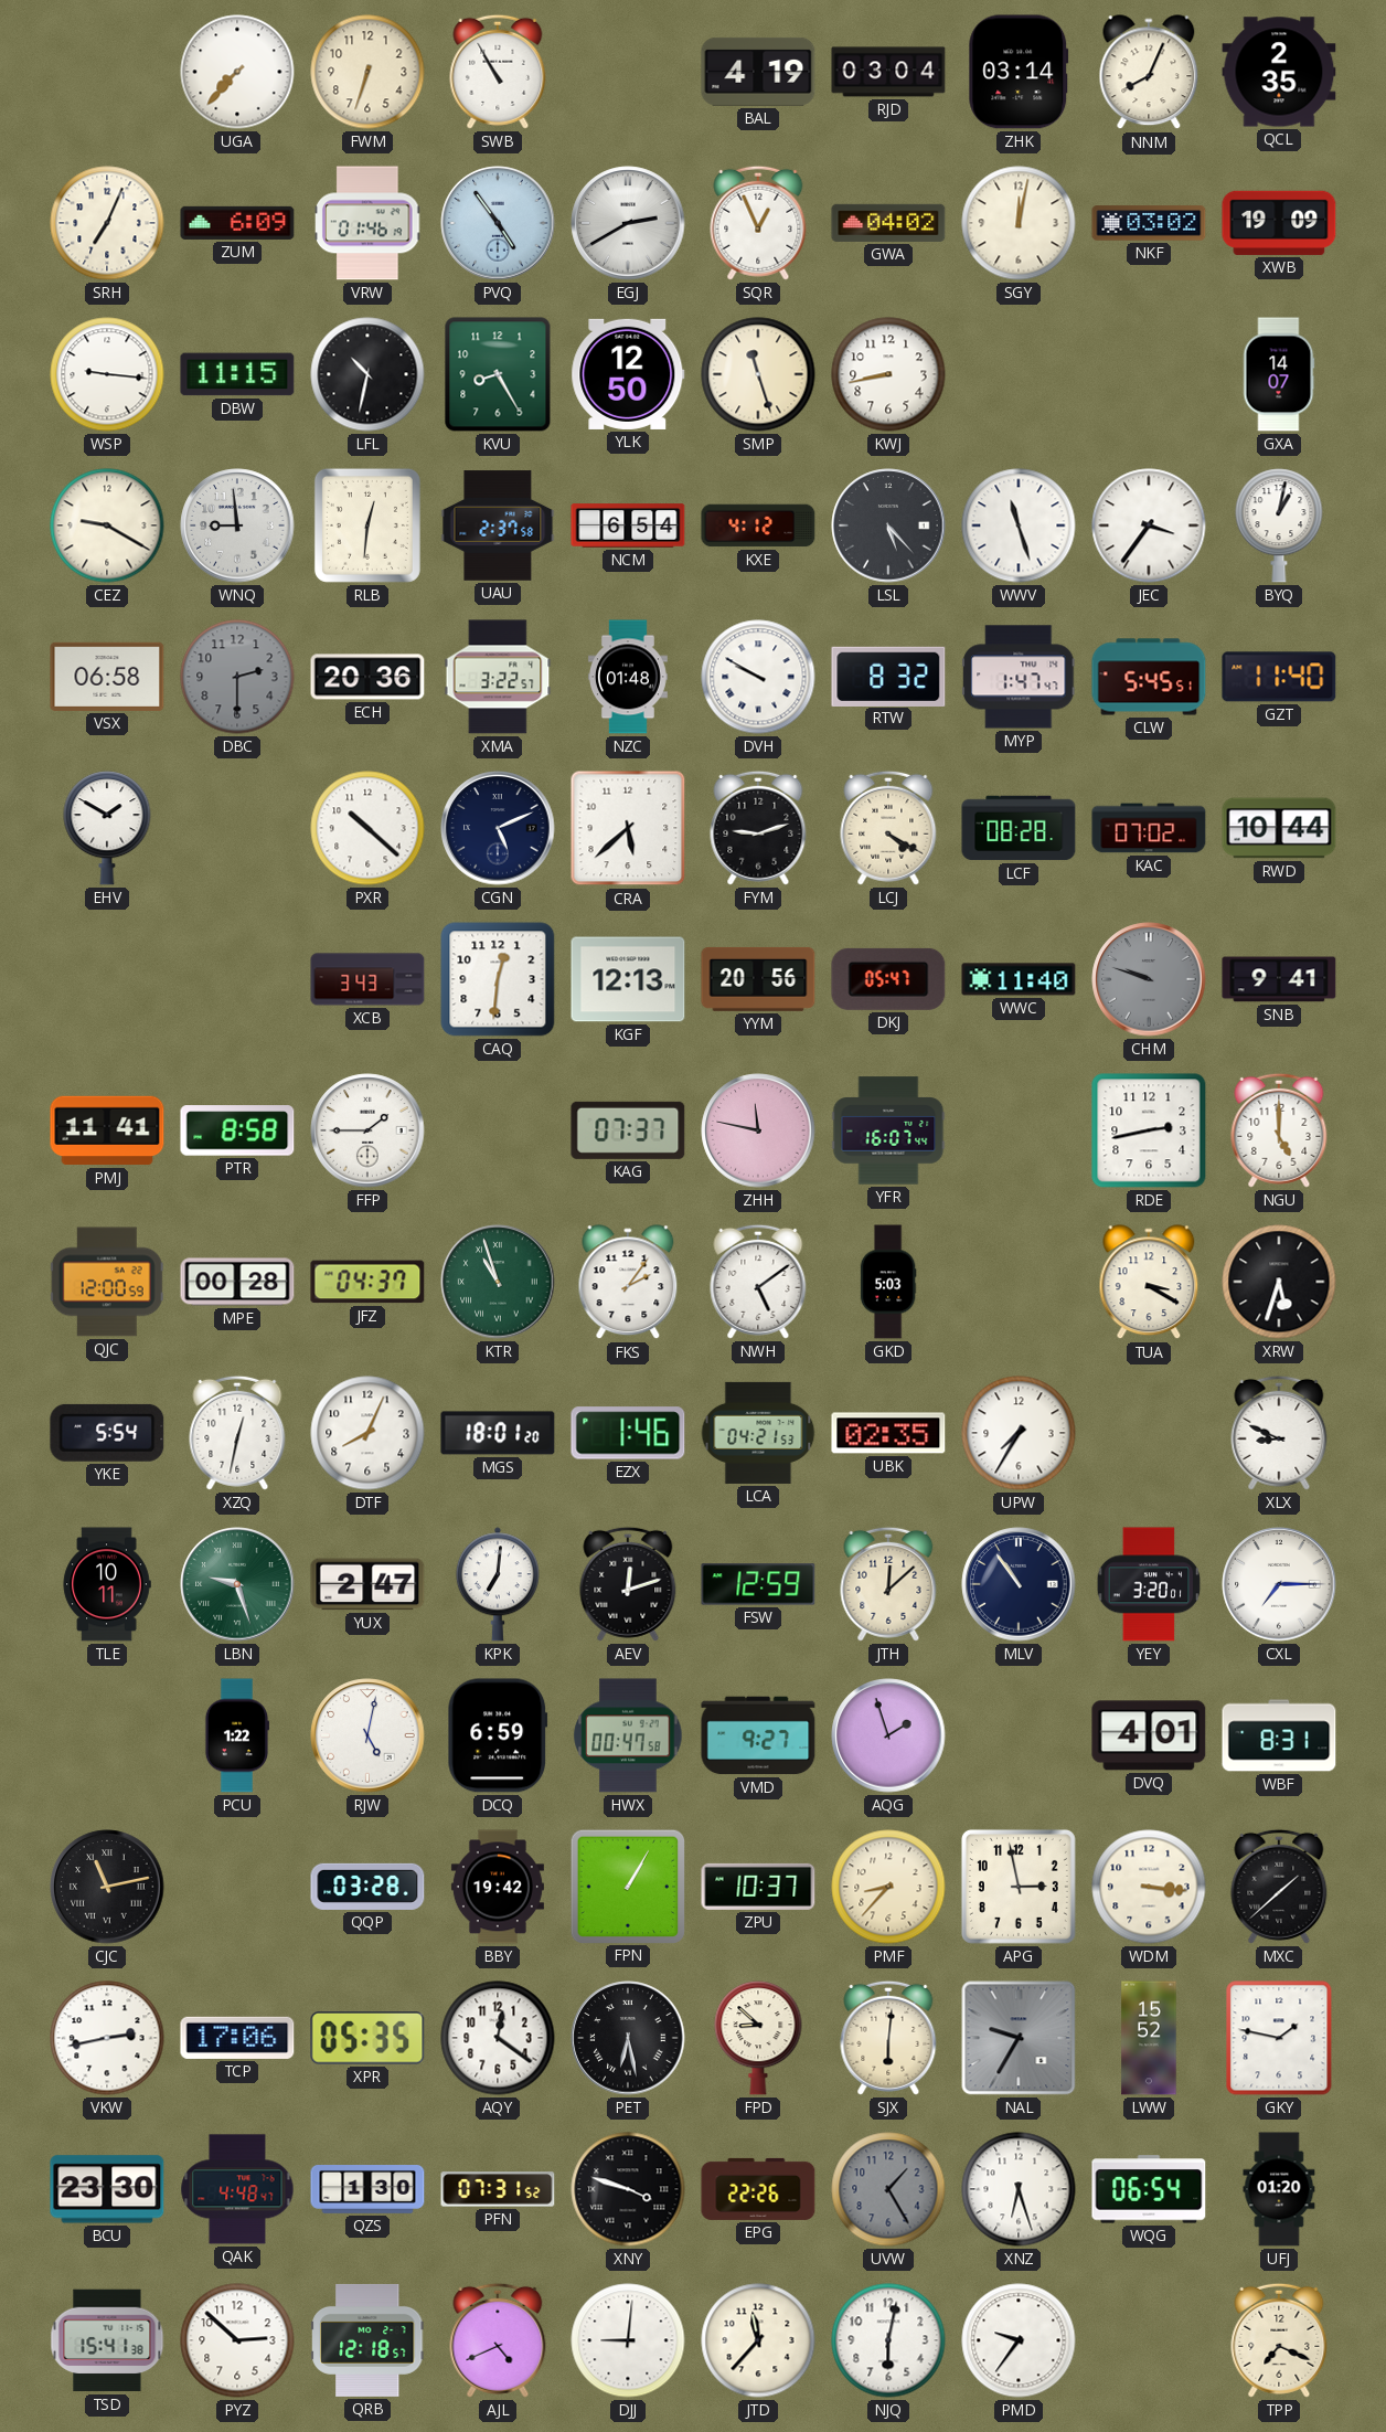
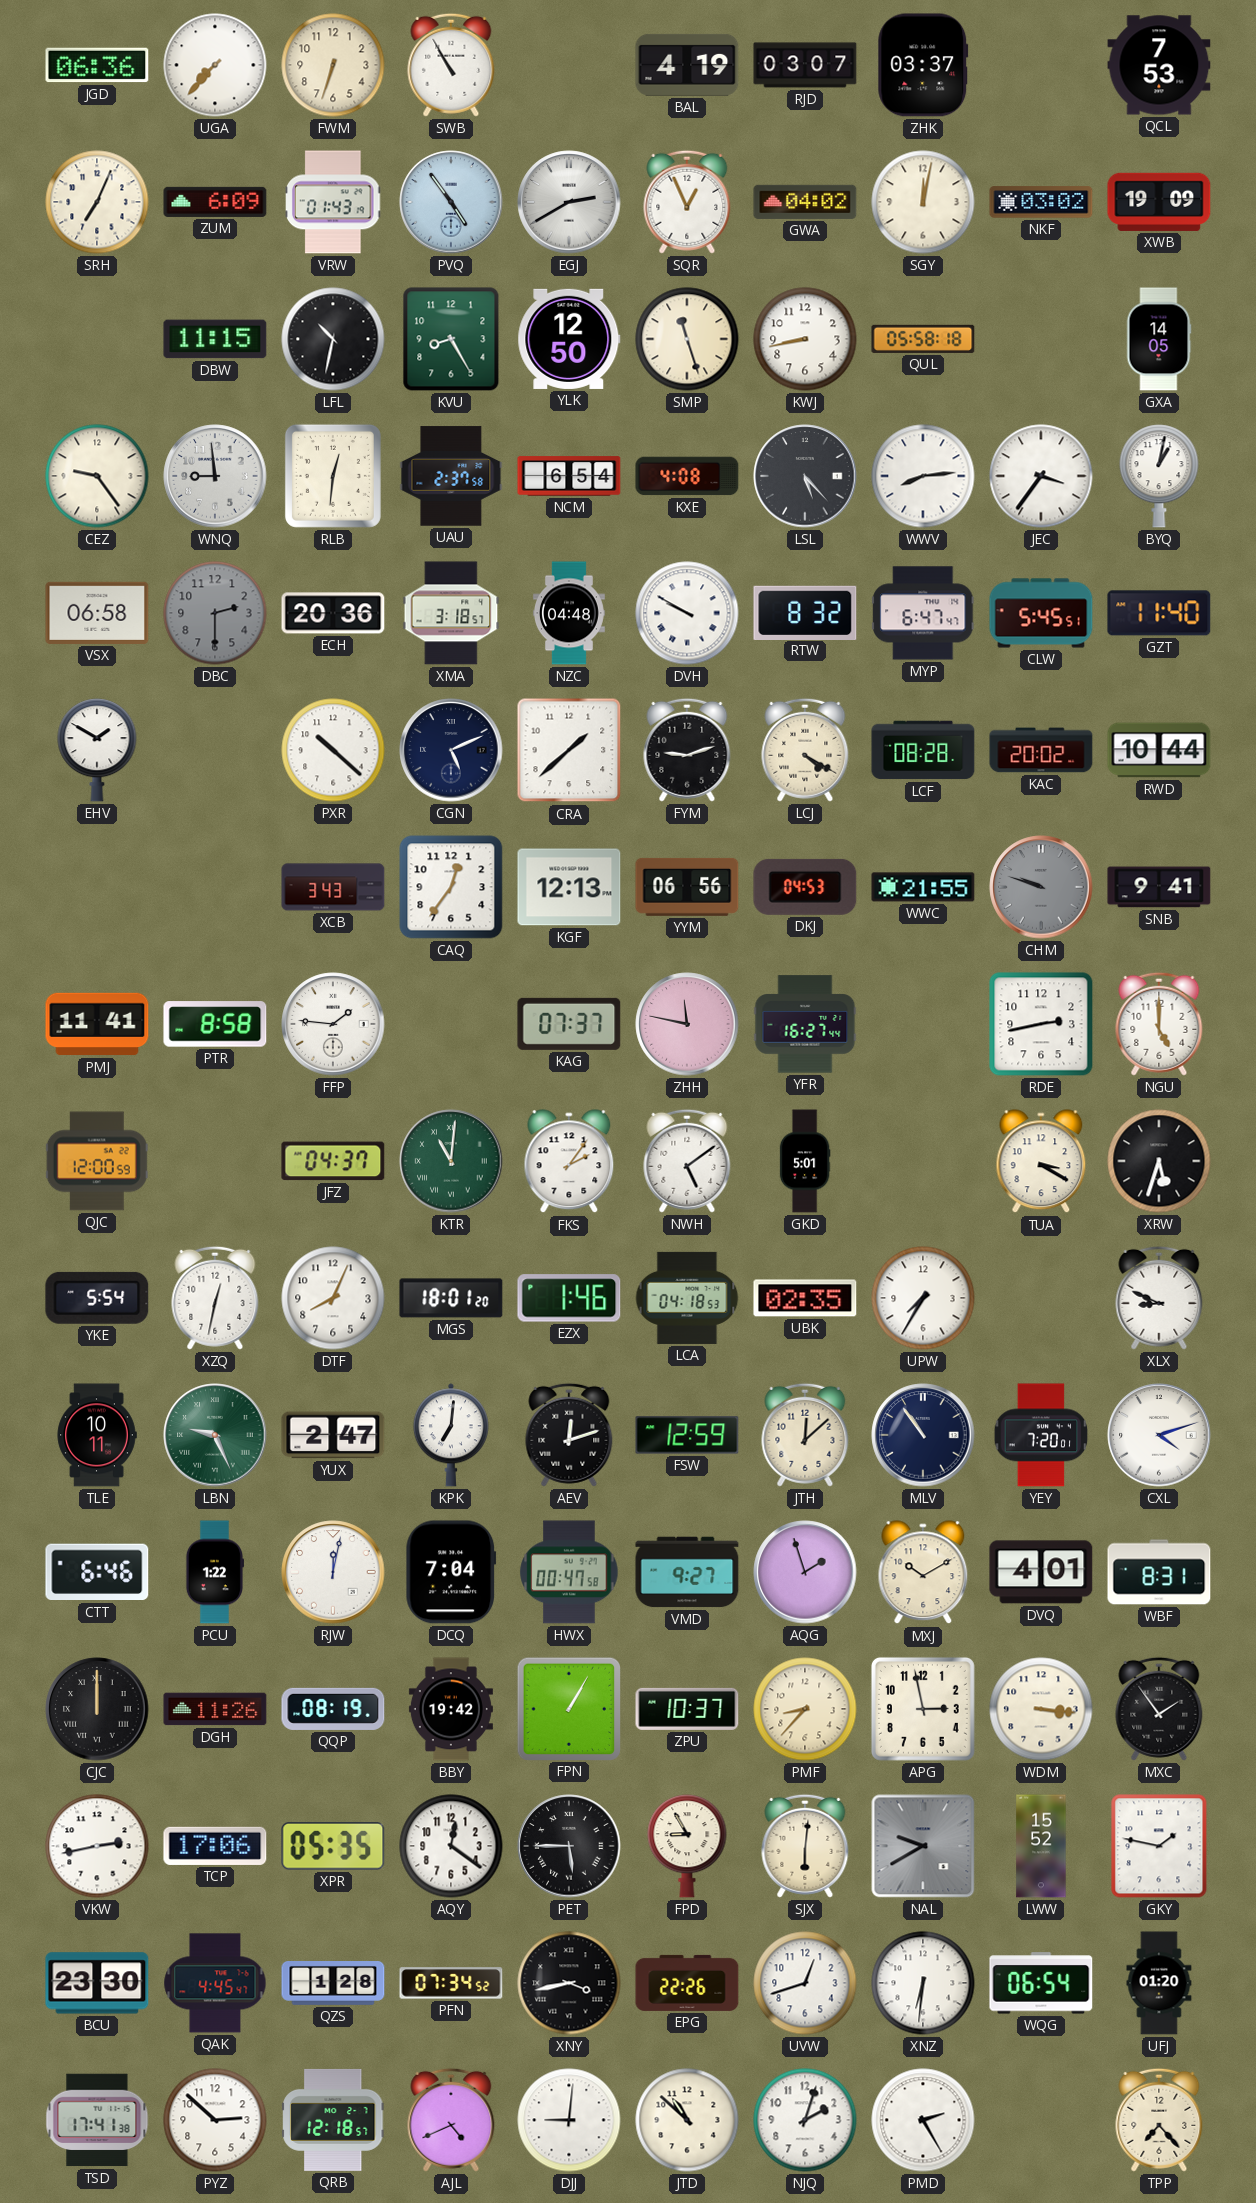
JGD: none -> 06:36 (97, 65)
RJD: 03:04 -> 03:07 (805, 65)
ZHK: 03:14 -> 03:37 (923, 65)
NNM: 8:04 -> none (1149, 73)
QCL: 2:35 -> 7:53 (1159, 65)
VRW: 01:46 -> 01:43 (334, 202)
WSP: 9:16 -> none (107, 374)
QUL: none -> 05:58 (923, 339)
GXA: 14:07 -> 14:05 (1159, 339)
CEZ: 9:20 -> 9:24 (97, 476)
KXE: 4:12 -> 4:08 (687, 476)
WWV: 11:27 -> 8:14 (923, 476)
XMA: 3:22 -> 3:18 (451, 613)
NZC: 01:48 -> 04:48 (569, 613)
MYP: 1:47 -> 6:47 (923, 613)
CRA: 5:38 -> 1:38 (569, 750)
KAC: 07:02 -> 20:02 (1041, 750)
CAQ: 12:31 -> 12:36 (451, 887)
YYM: 20:56 -> 06:56 (687, 887)
DKJ: 05:47 -> 04:53 (805, 887)
WWC: 11:40 -> 21:55 (923, 887)
FFP: 1:45 -> 1:46 (333, 1024)
YFR: 16:07 -> 16:27 (805, 1024)
MPE: 00:28 -> none (237, 1282)
KTR: 10:57 -> 11:01 (451, 1161)
GKD: 5:03 -> 5:01 (805, 1161)
LCA: 04:21 -> 04:18 (687, 1298)
LBN: 9:27 -> 9:26 (215, 1435)
YEY: 3:20 -> 7:20 (1041, 1435)
CXL: 7:15 -> 4:12 (1159, 1435)
CTT: none -> 6:46 (97, 1572)
RJW: 5:02 -> 12:02 (333, 1572)
DCQ: 6:59 -> 7:04 (451, 1572)
MXJ: none -> 10:10 (923, 1573)
CJC: 11:13 -> 12:00 (97, 1709)
DGH: none -> 11:26 (215, 1709)
QQP: 03:28 -> 08:19 (333, 1709)
MXC: 1:38 -> 1:54 (1159, 1709)
PET: 6:28 -> 5:45 (569, 1846)
FPD: 8:52 -> 8:55 (687, 1846)
NAL: 9:35 -> 9:40 (923, 1846)
QAK: 4:48 -> 4:45 (215, 1983)
QZS: 1:30 -> 1:28 (333, 1984)
PFN: 07:31 -> 07:34 (451, 1983)
XNY: 3:48 -> 3:43 (569, 1983)
UVW: 1:25 -> 12:42 (805, 1983)
UVW dial: grey -> white (805, 1983)
XNZ: 6:27 -> 6:31 (923, 1983)
TSD: 15:41 -> 17:41 (97, 2120)
JTD: 11:37 -> 10:52 (687, 2120)
NJQ: 6:02 -> 2:03 (805, 2120)
PMD: 9:36 -> 2:25 (923, 2120)
TPP: 7:19 -> 7:23 (1159, 2120)
